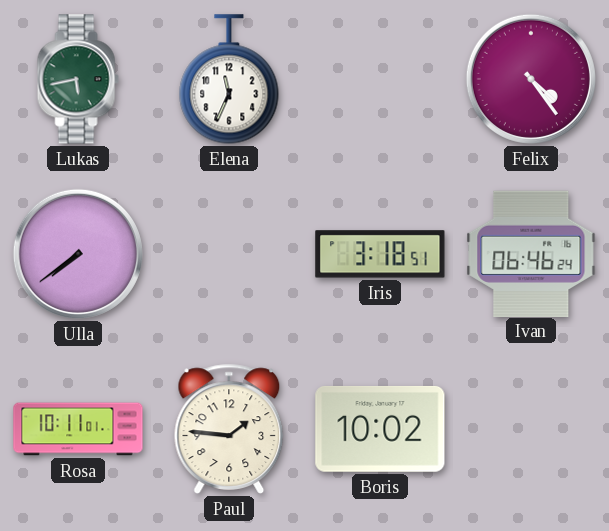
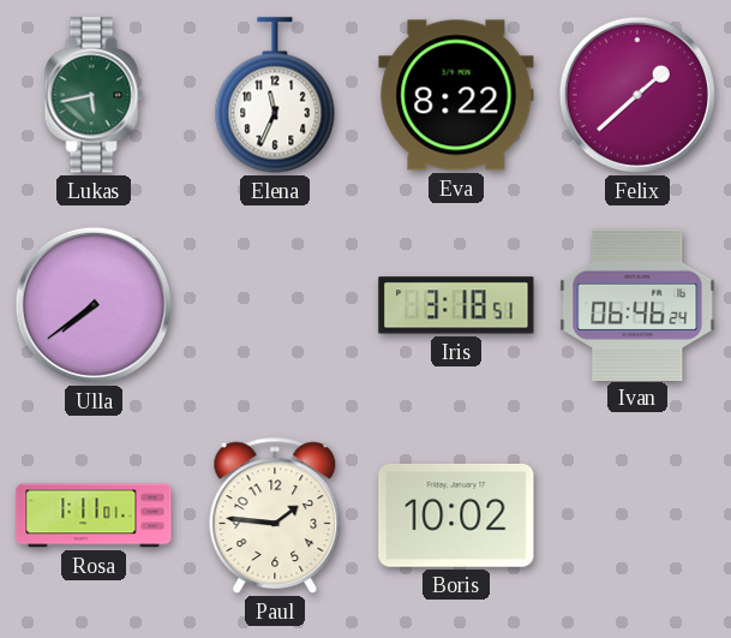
Eva: none -> 8:22 (456, 95)
Felix: 4:24 -> 1:38 (637, 95)
Rosa: 10:11 -> 1:11 (94, 515)
